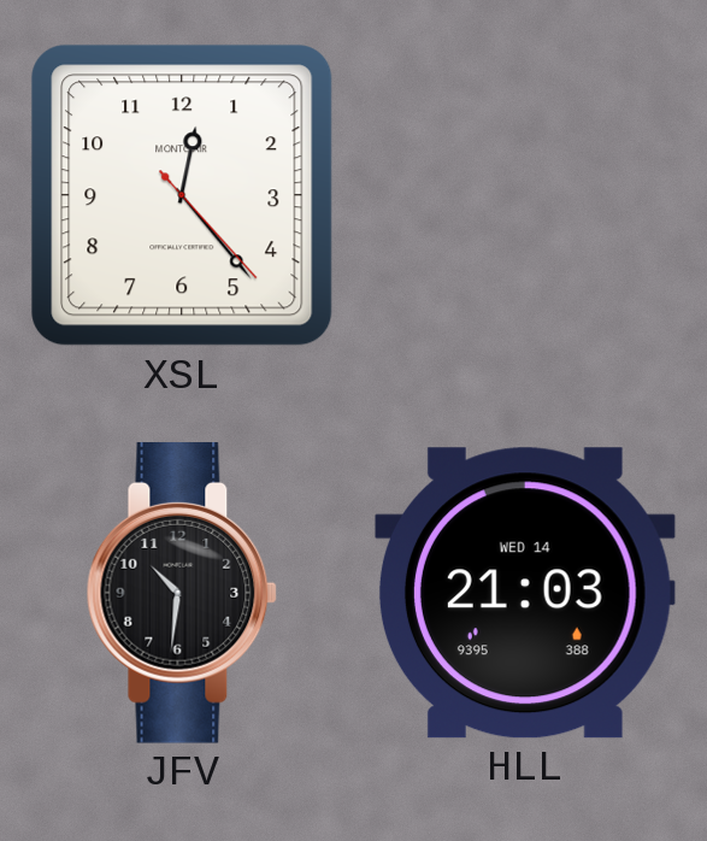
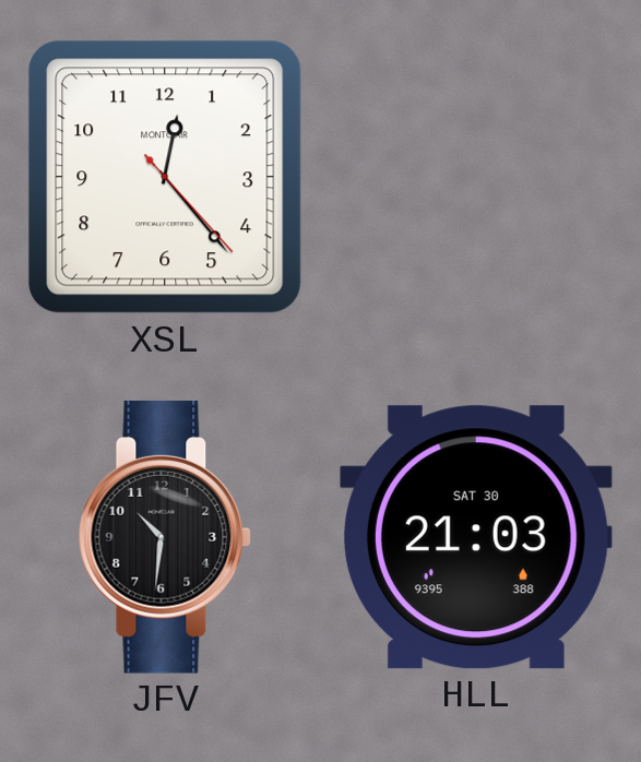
HLL date: WED 14 -> SAT 30 (476, 537)
